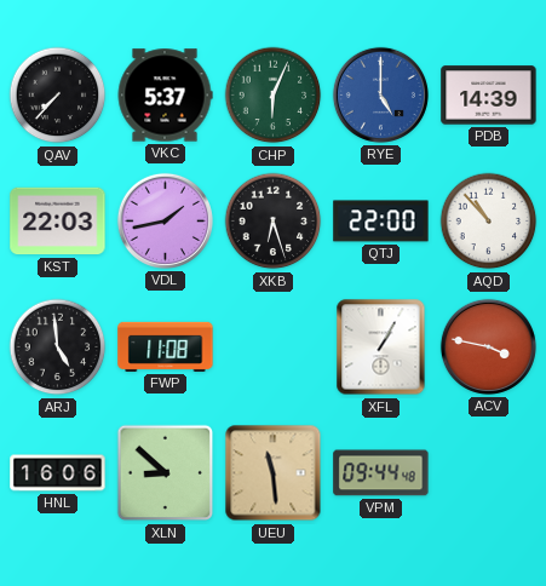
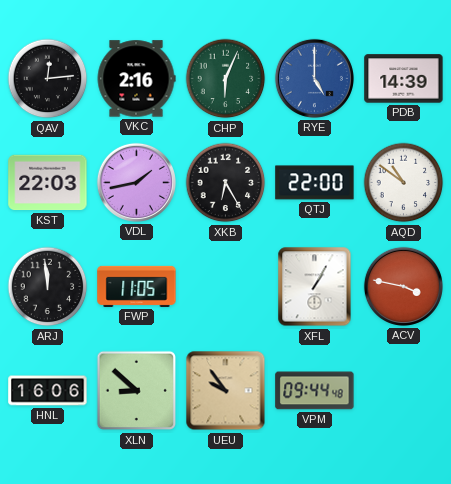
QAV: 7:37 -> 12:14 (48, 79)
VKC: 5:37 -> 2:16 (136, 79)
XKB: 6:27 -> 6:25 (226, 183)
AQD: 10:53 -> 10:51 (404, 183)
ARJ: 4:59 -> 11:59 (48, 287)
FWP: 11:08 -> 11:05 (137, 286)
UEU: 11:29 -> 9:54 (226, 391)
